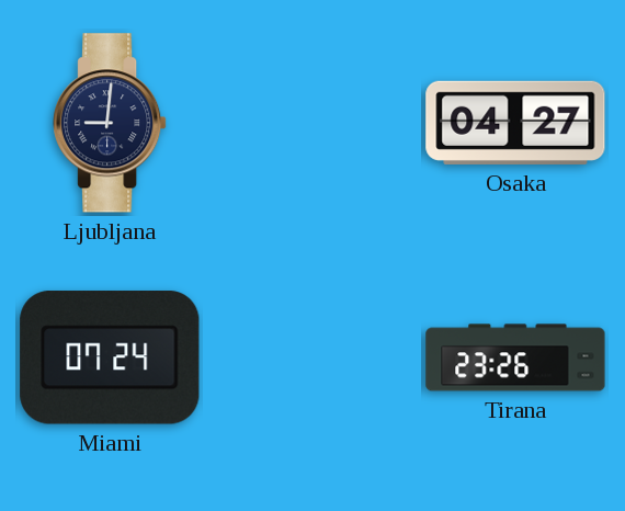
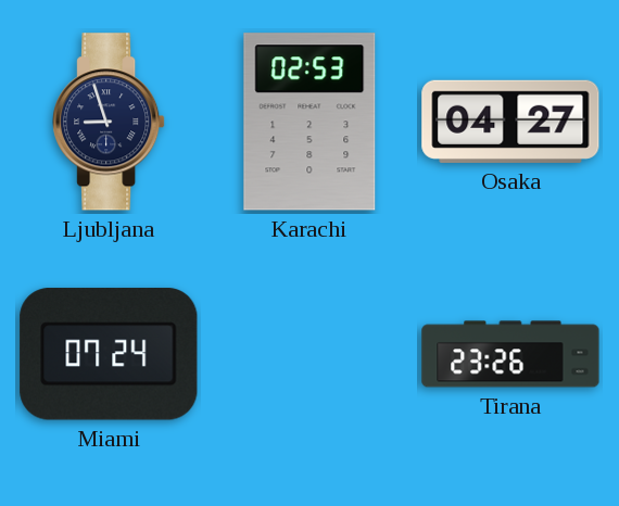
Ljubljana: 9:01 -> 8:57 (109, 122)
Karachi: none -> 02:53 (309, 122)
